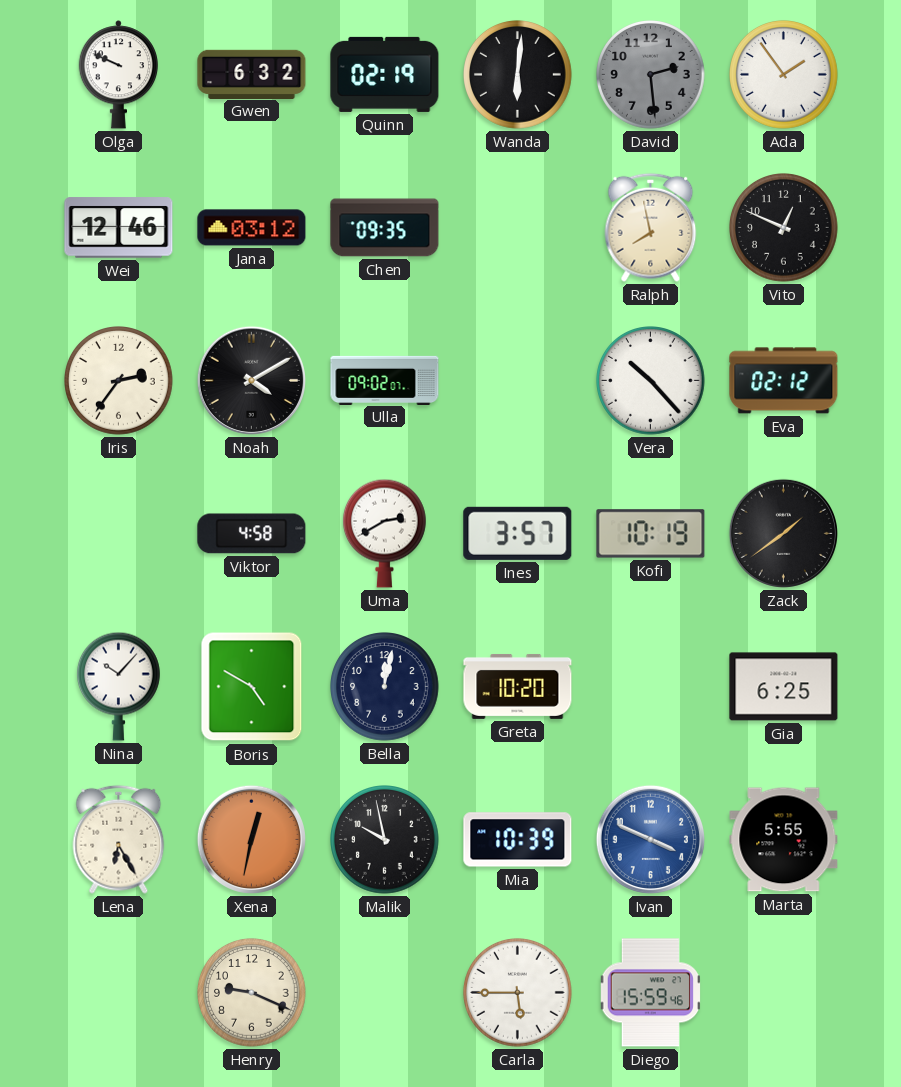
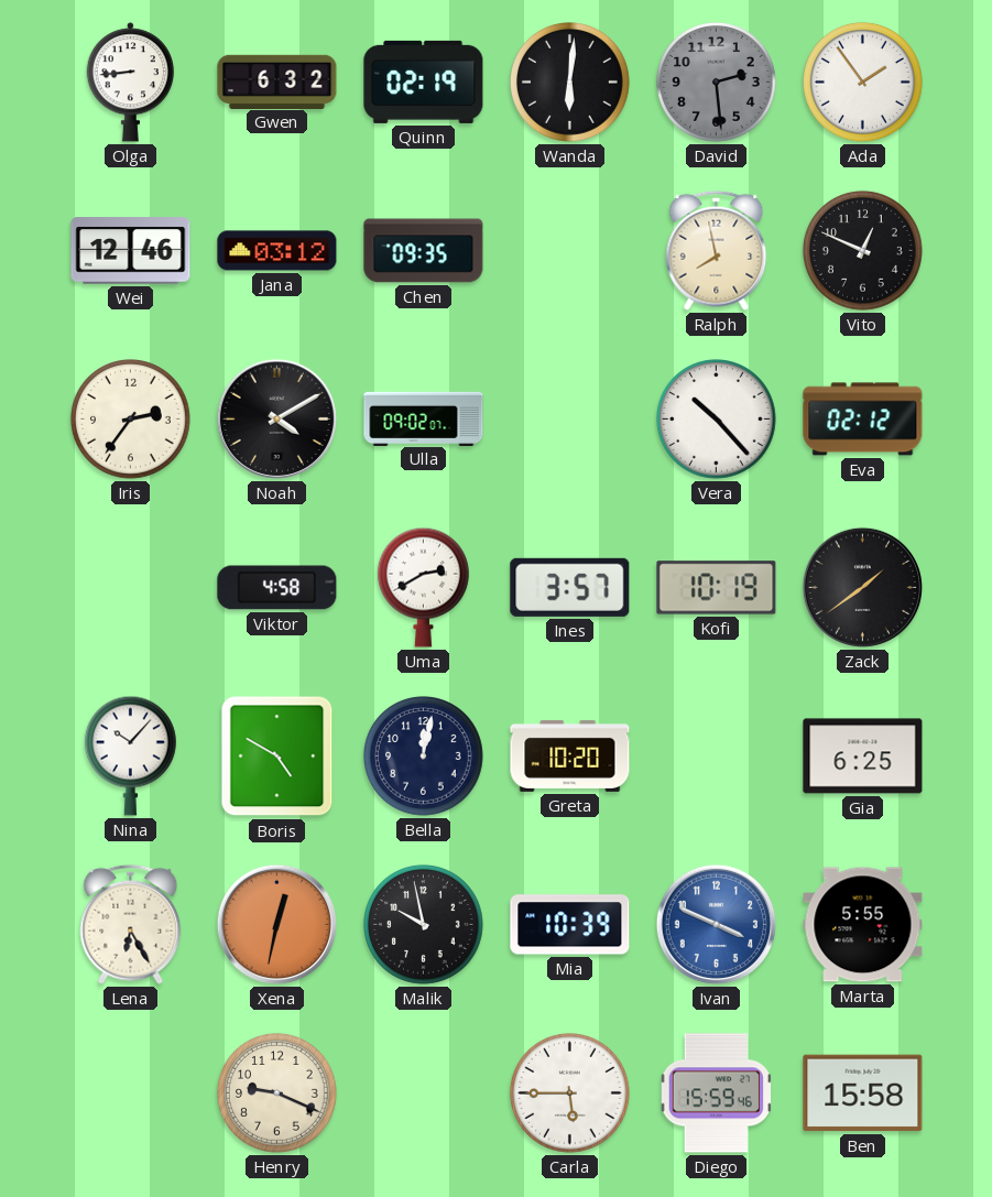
Olga: 9:49 -> 8:44 (130, 83)
Ben: none -> 15:58 (863, 1093)
